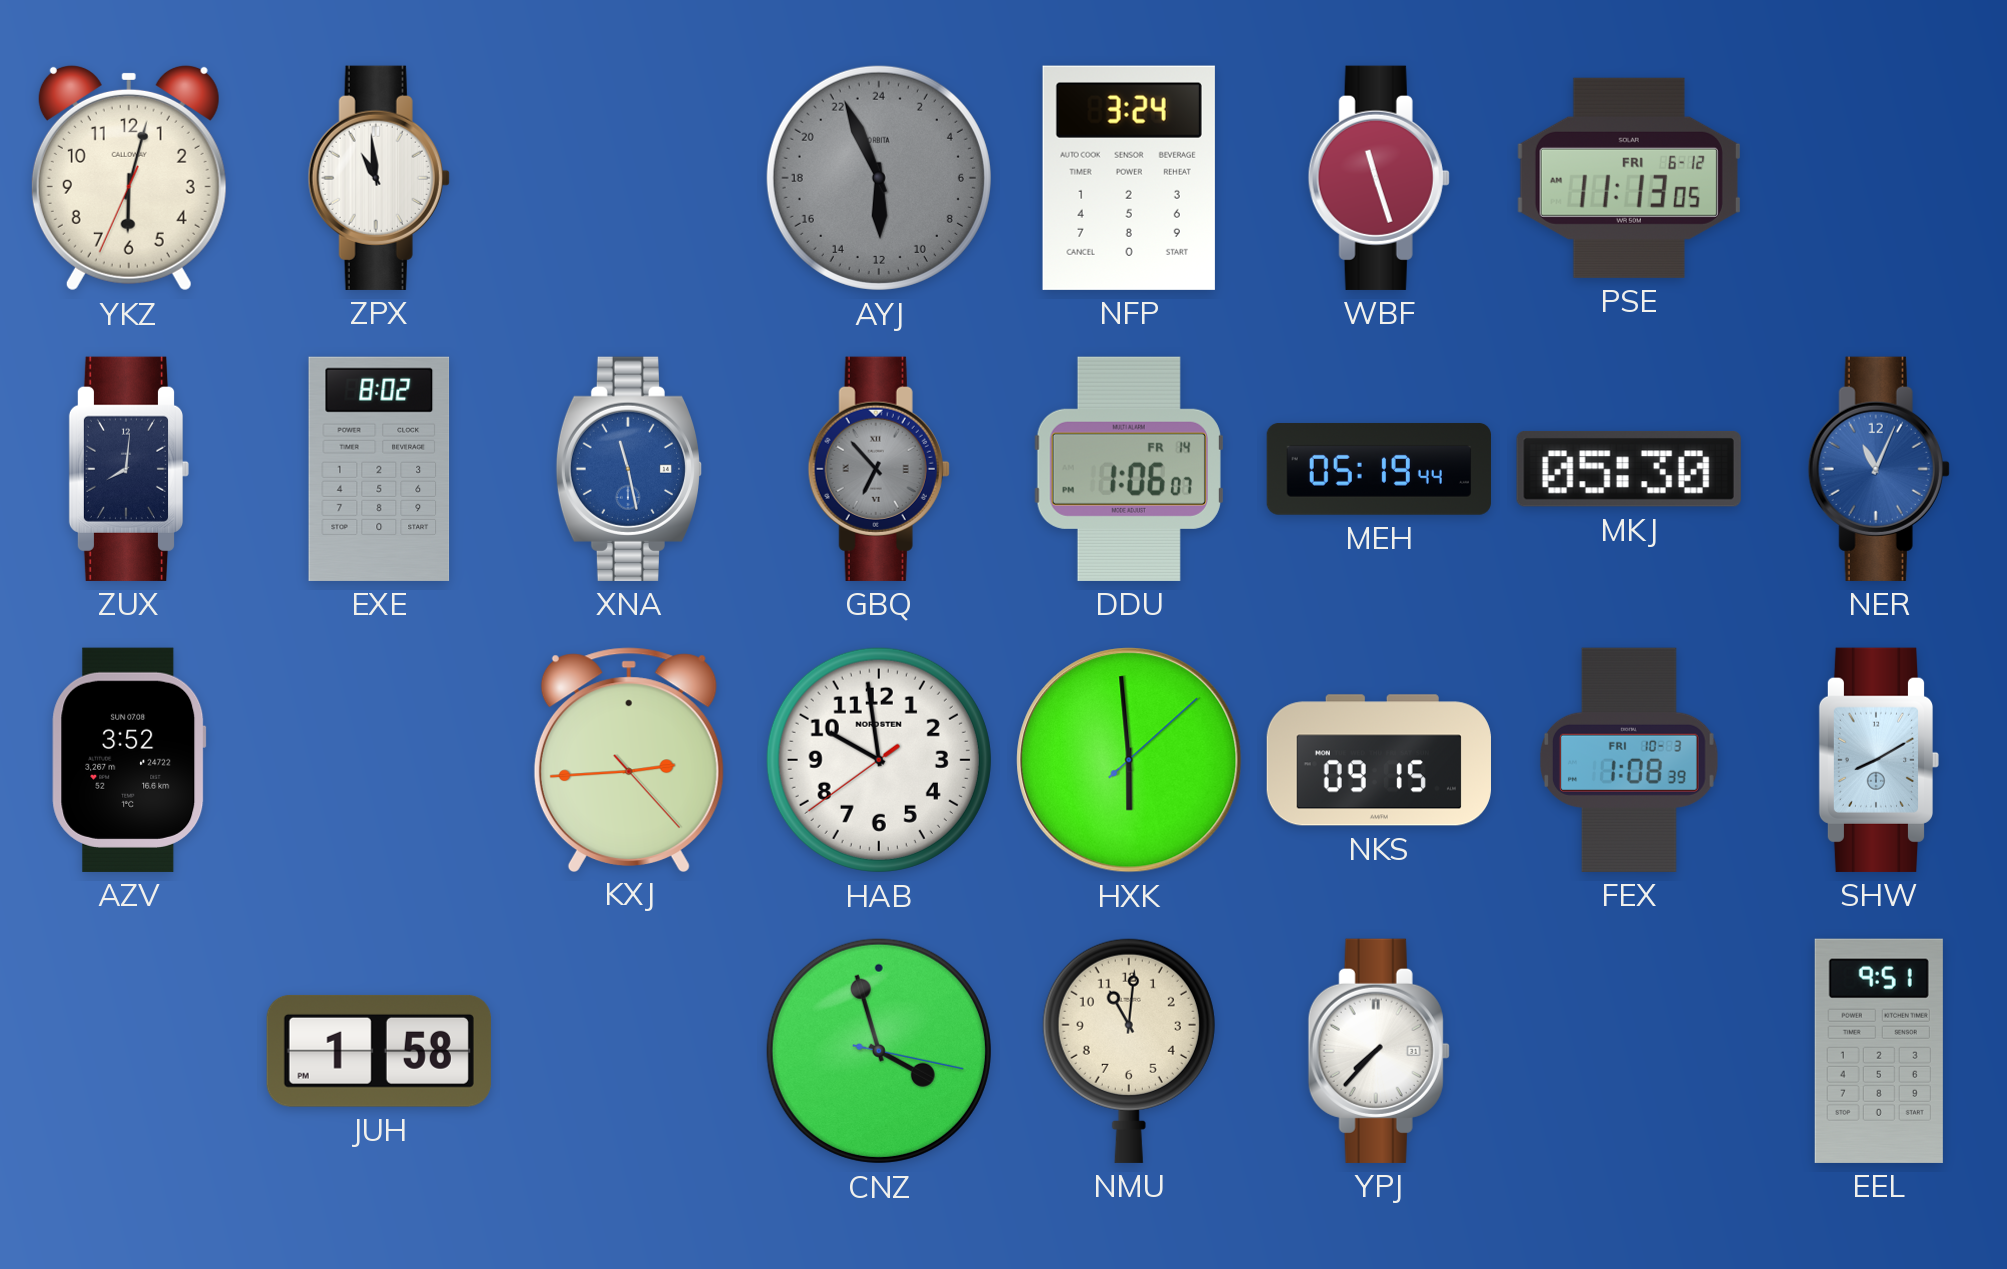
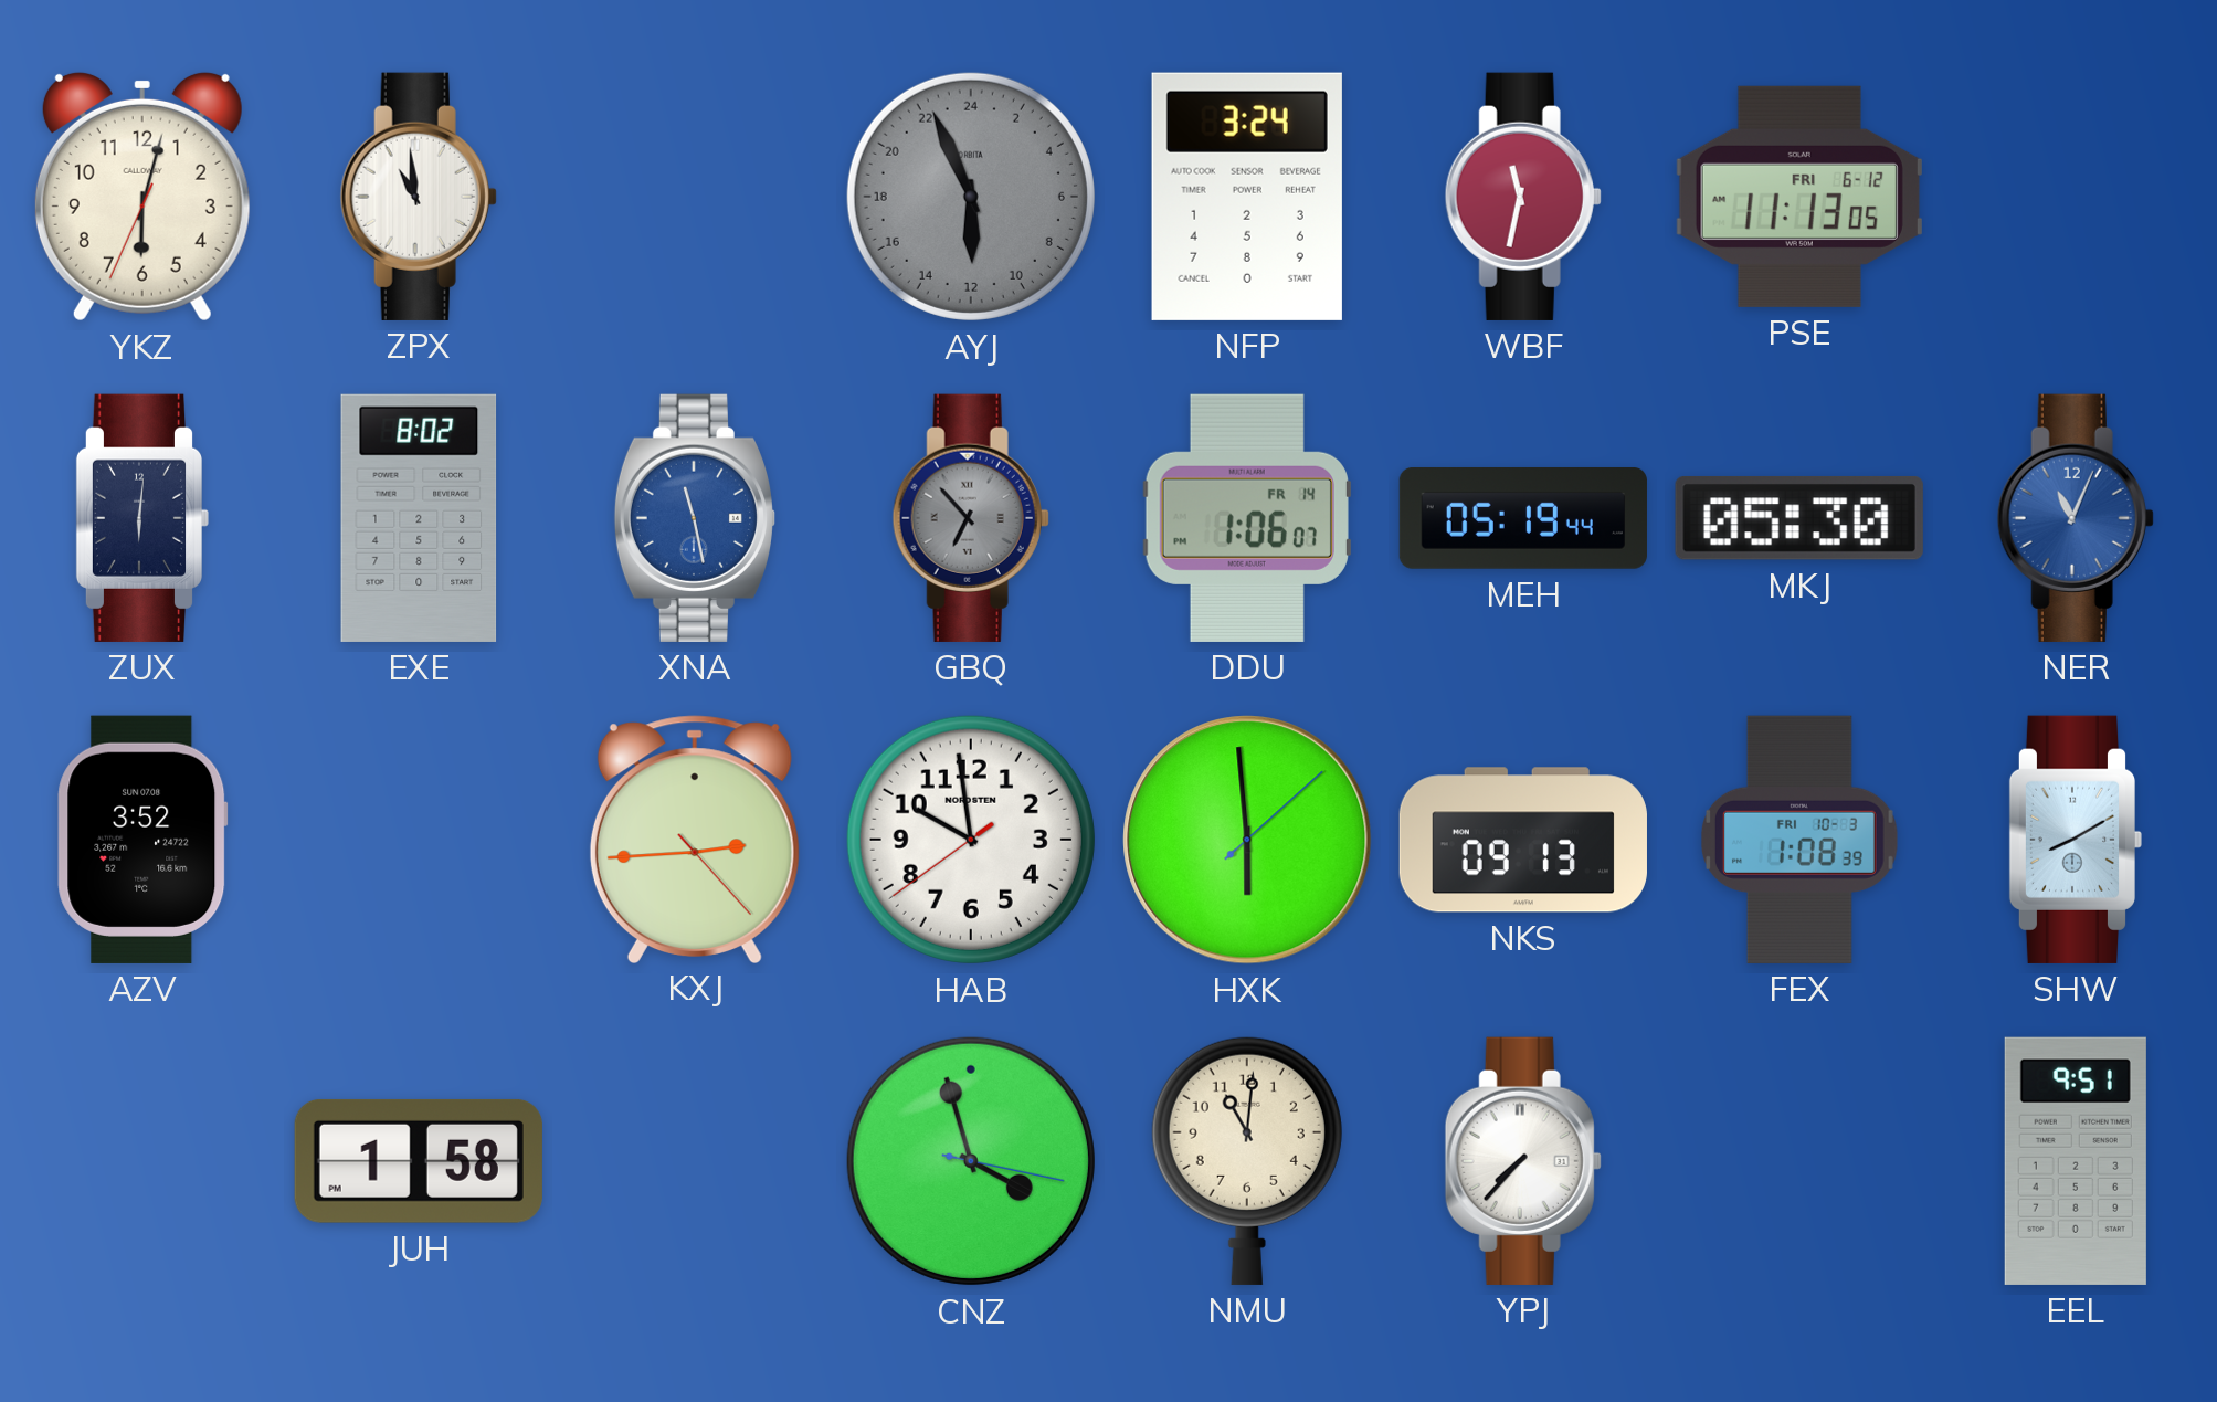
WBF: 11:27 -> 11:32 (1523, 197)
ZUX: 8:01 -> 6:01 (142, 518)
NKS: 09:15 -> 09:13 (1523, 840)
